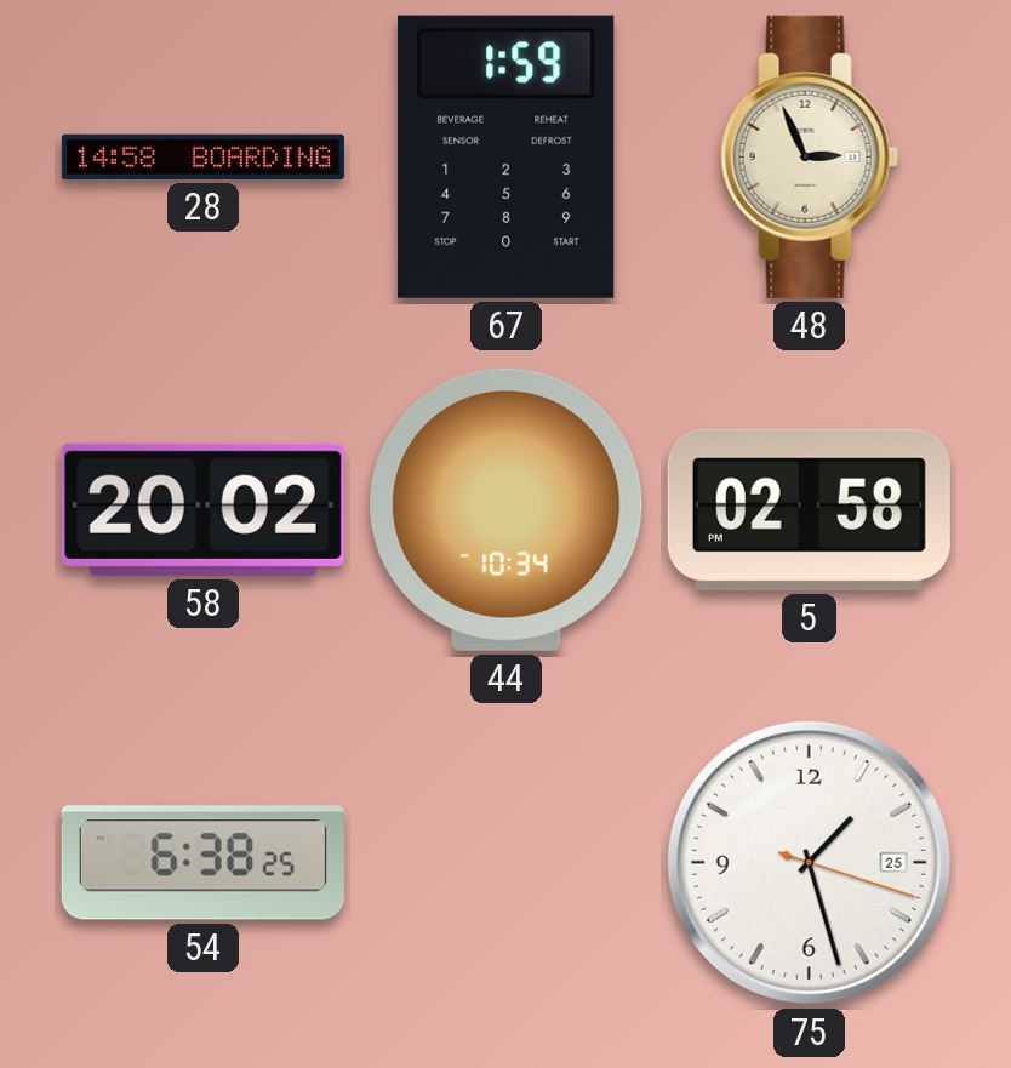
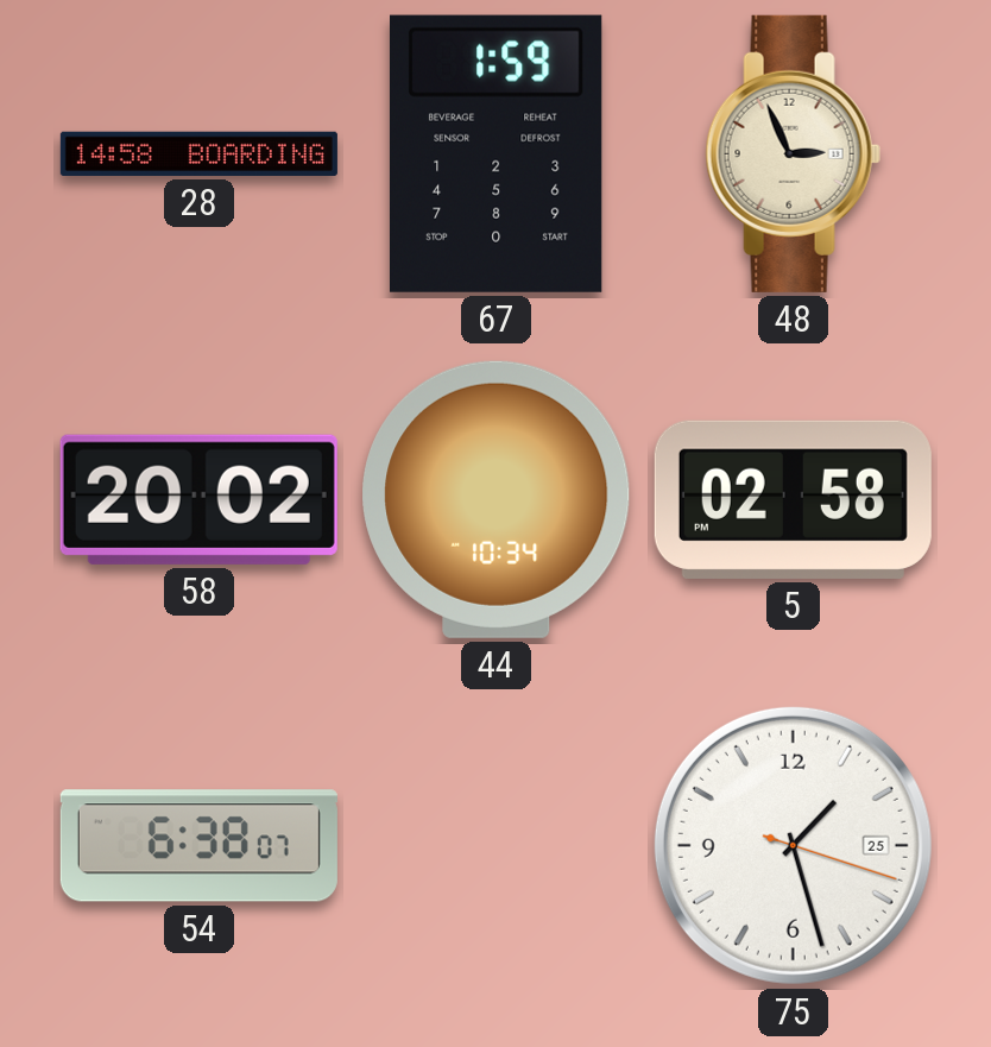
54: 6:38:25 -> 6:38:07 (198, 846)
